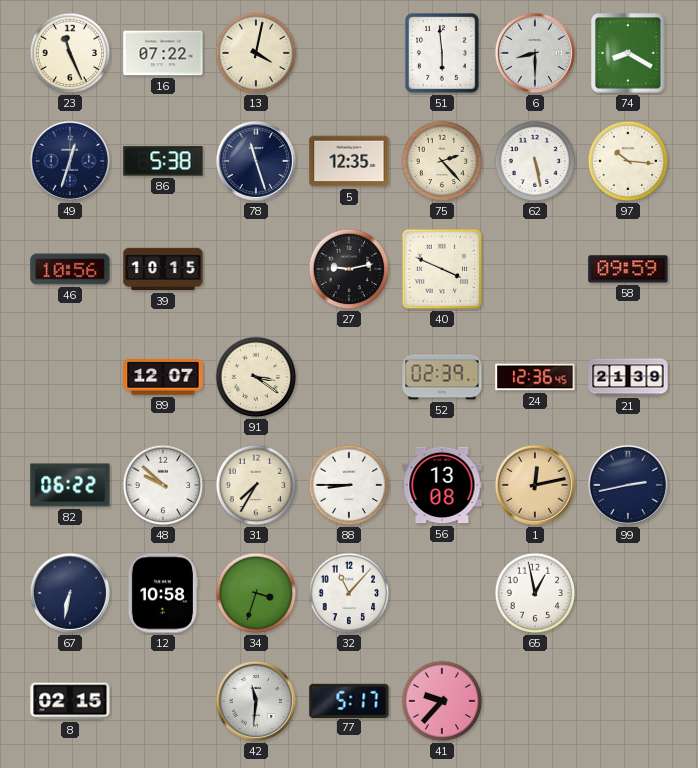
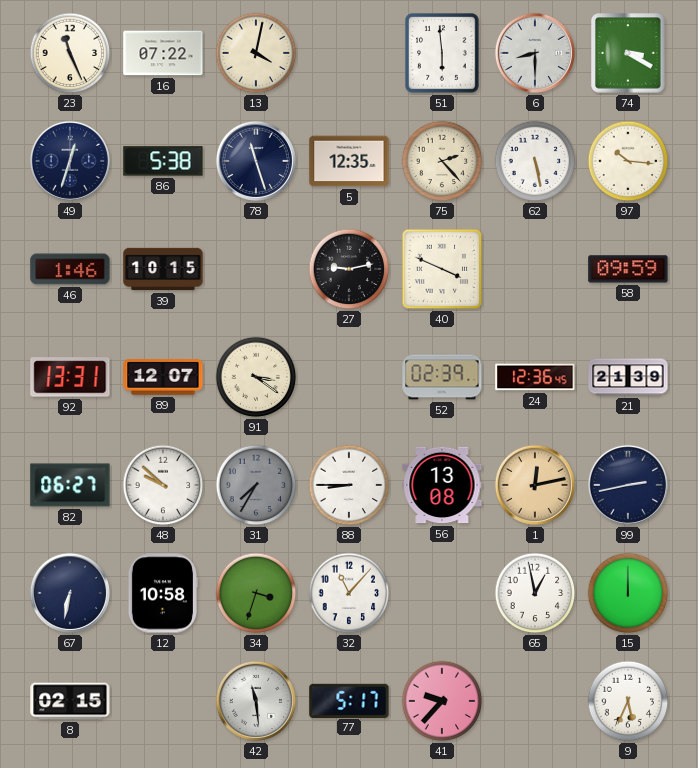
74: 8:20 -> 3:20 (628, 53)
46: 10:56 -> 1:46 (70, 269)
92: none -> 13:31 (70, 377)
82: 06:22 -> 06:27 (70, 485)
31 dial: cream -> grey (256, 485)
15: none -> 12:00 (628, 593)
42: 11:31 -> 11:29 (256, 701)
9: none -> 5:34 (628, 701)
